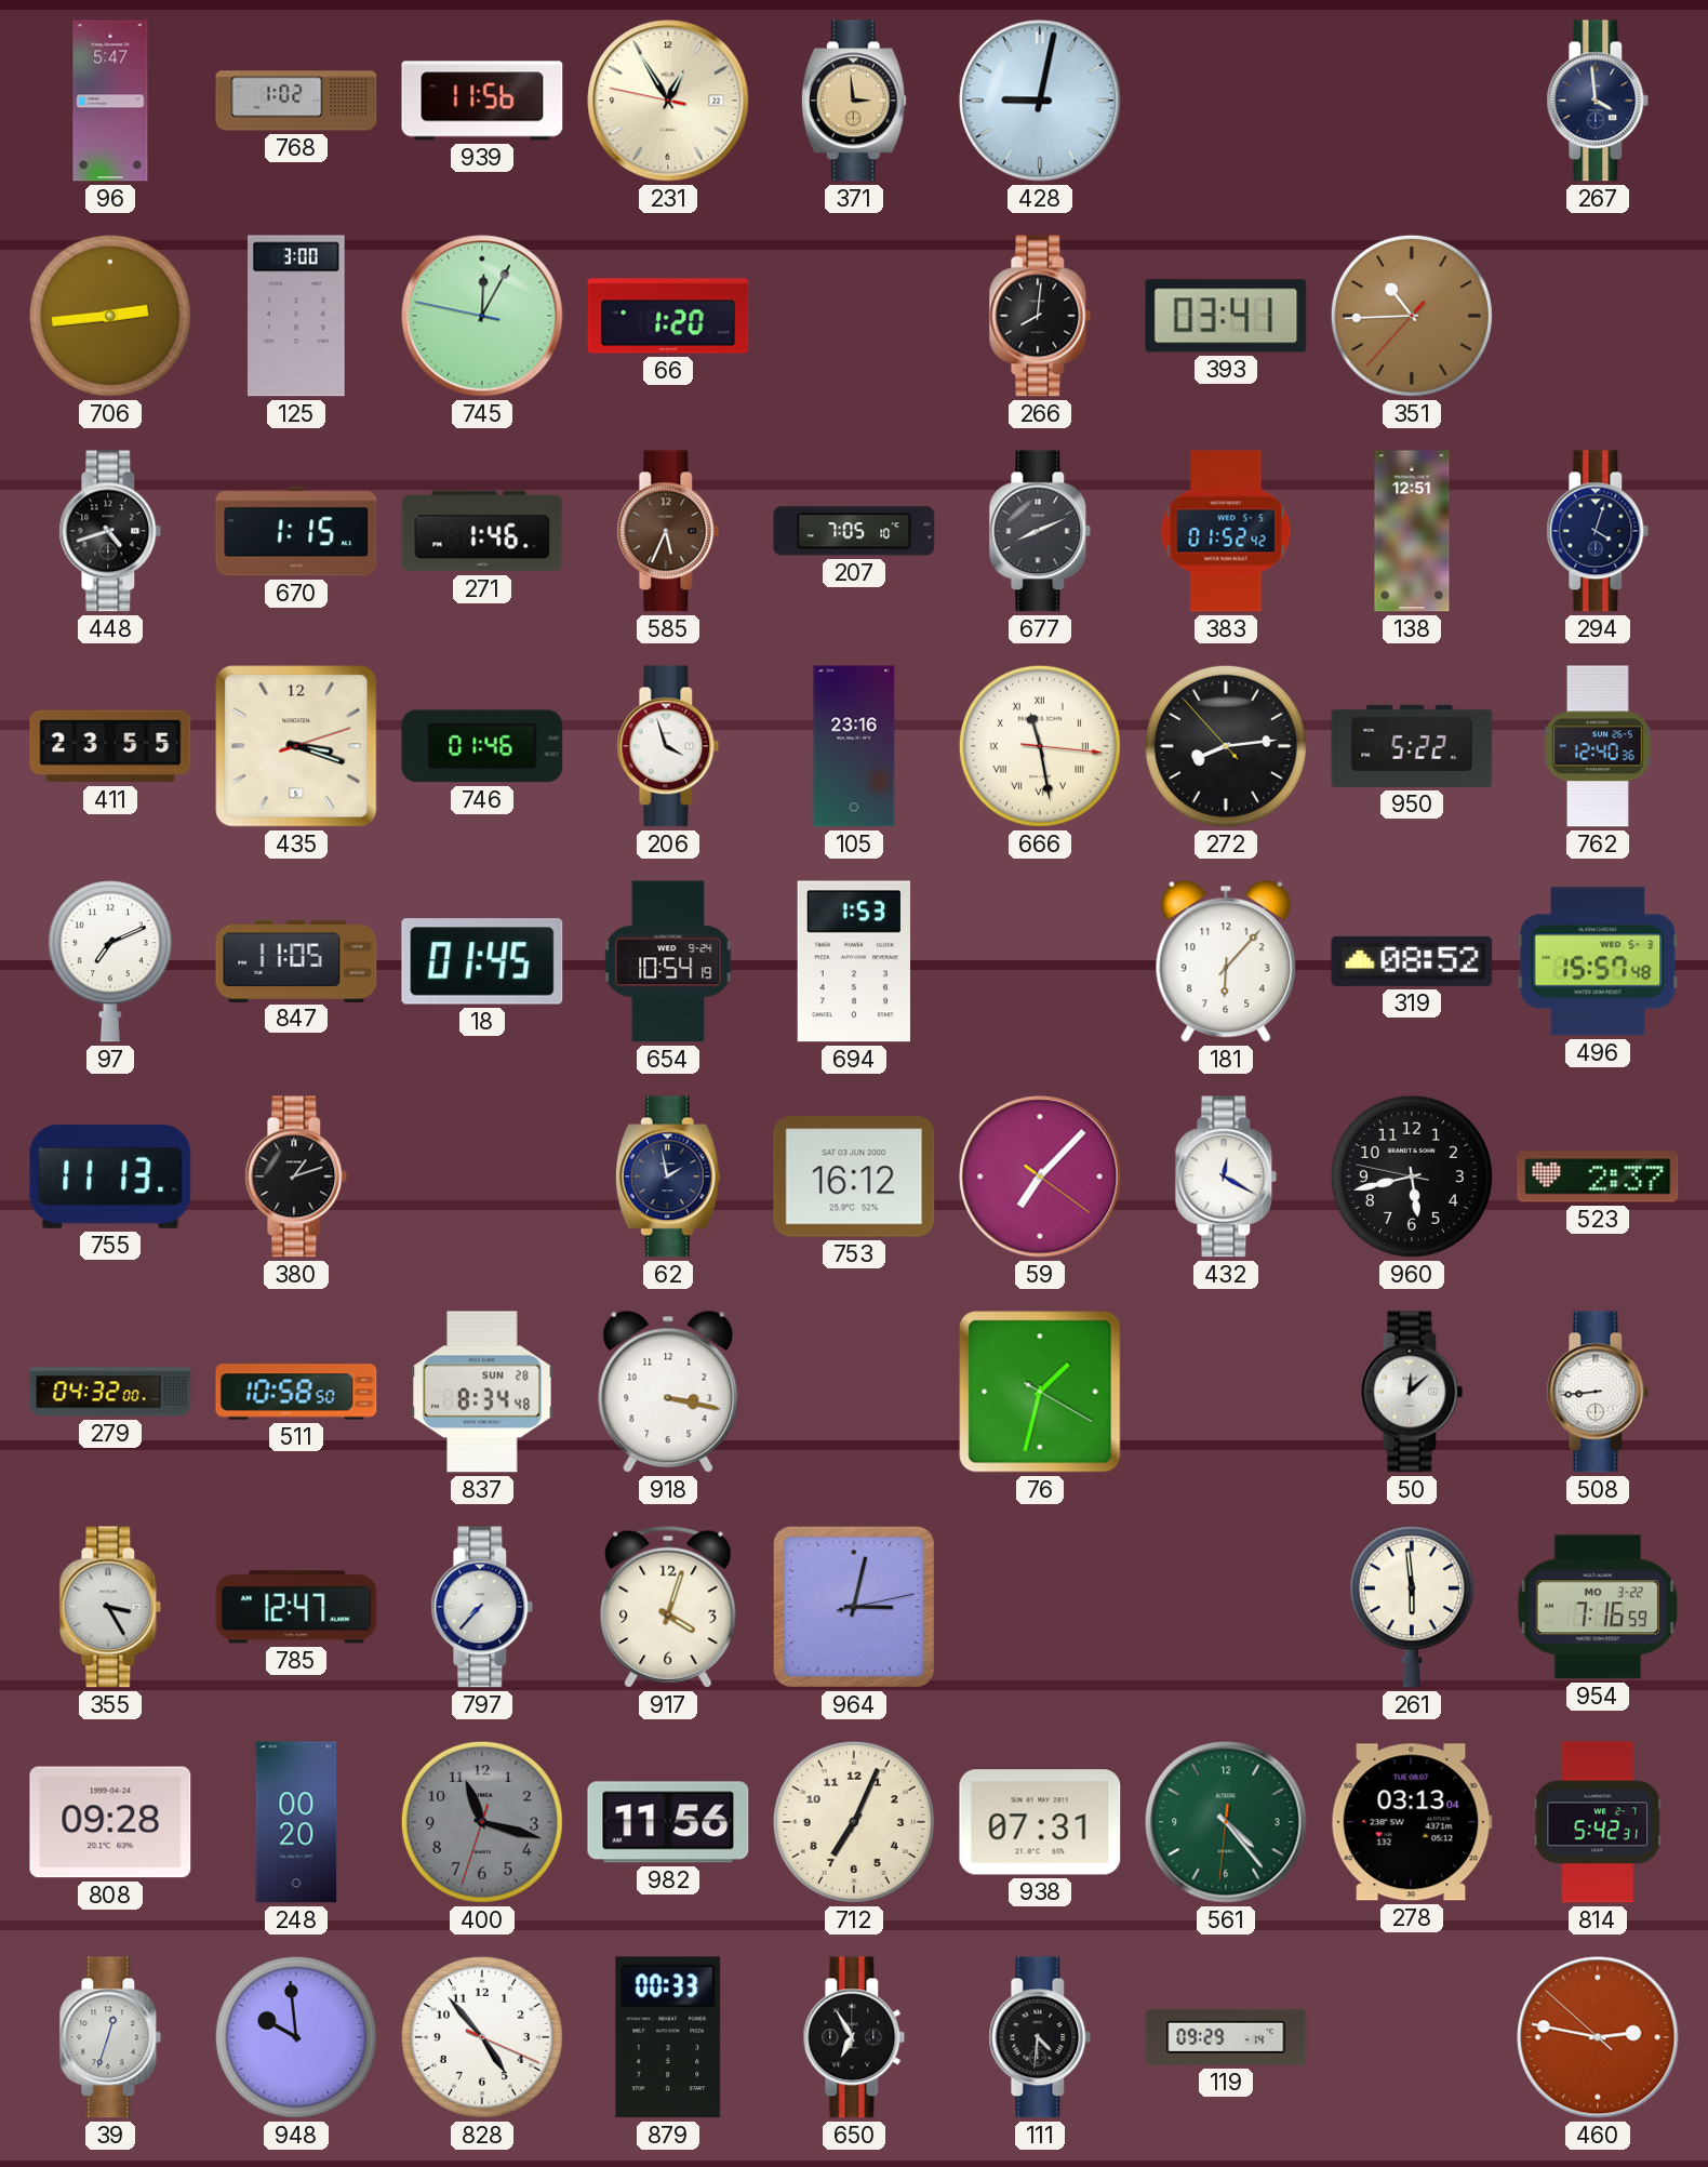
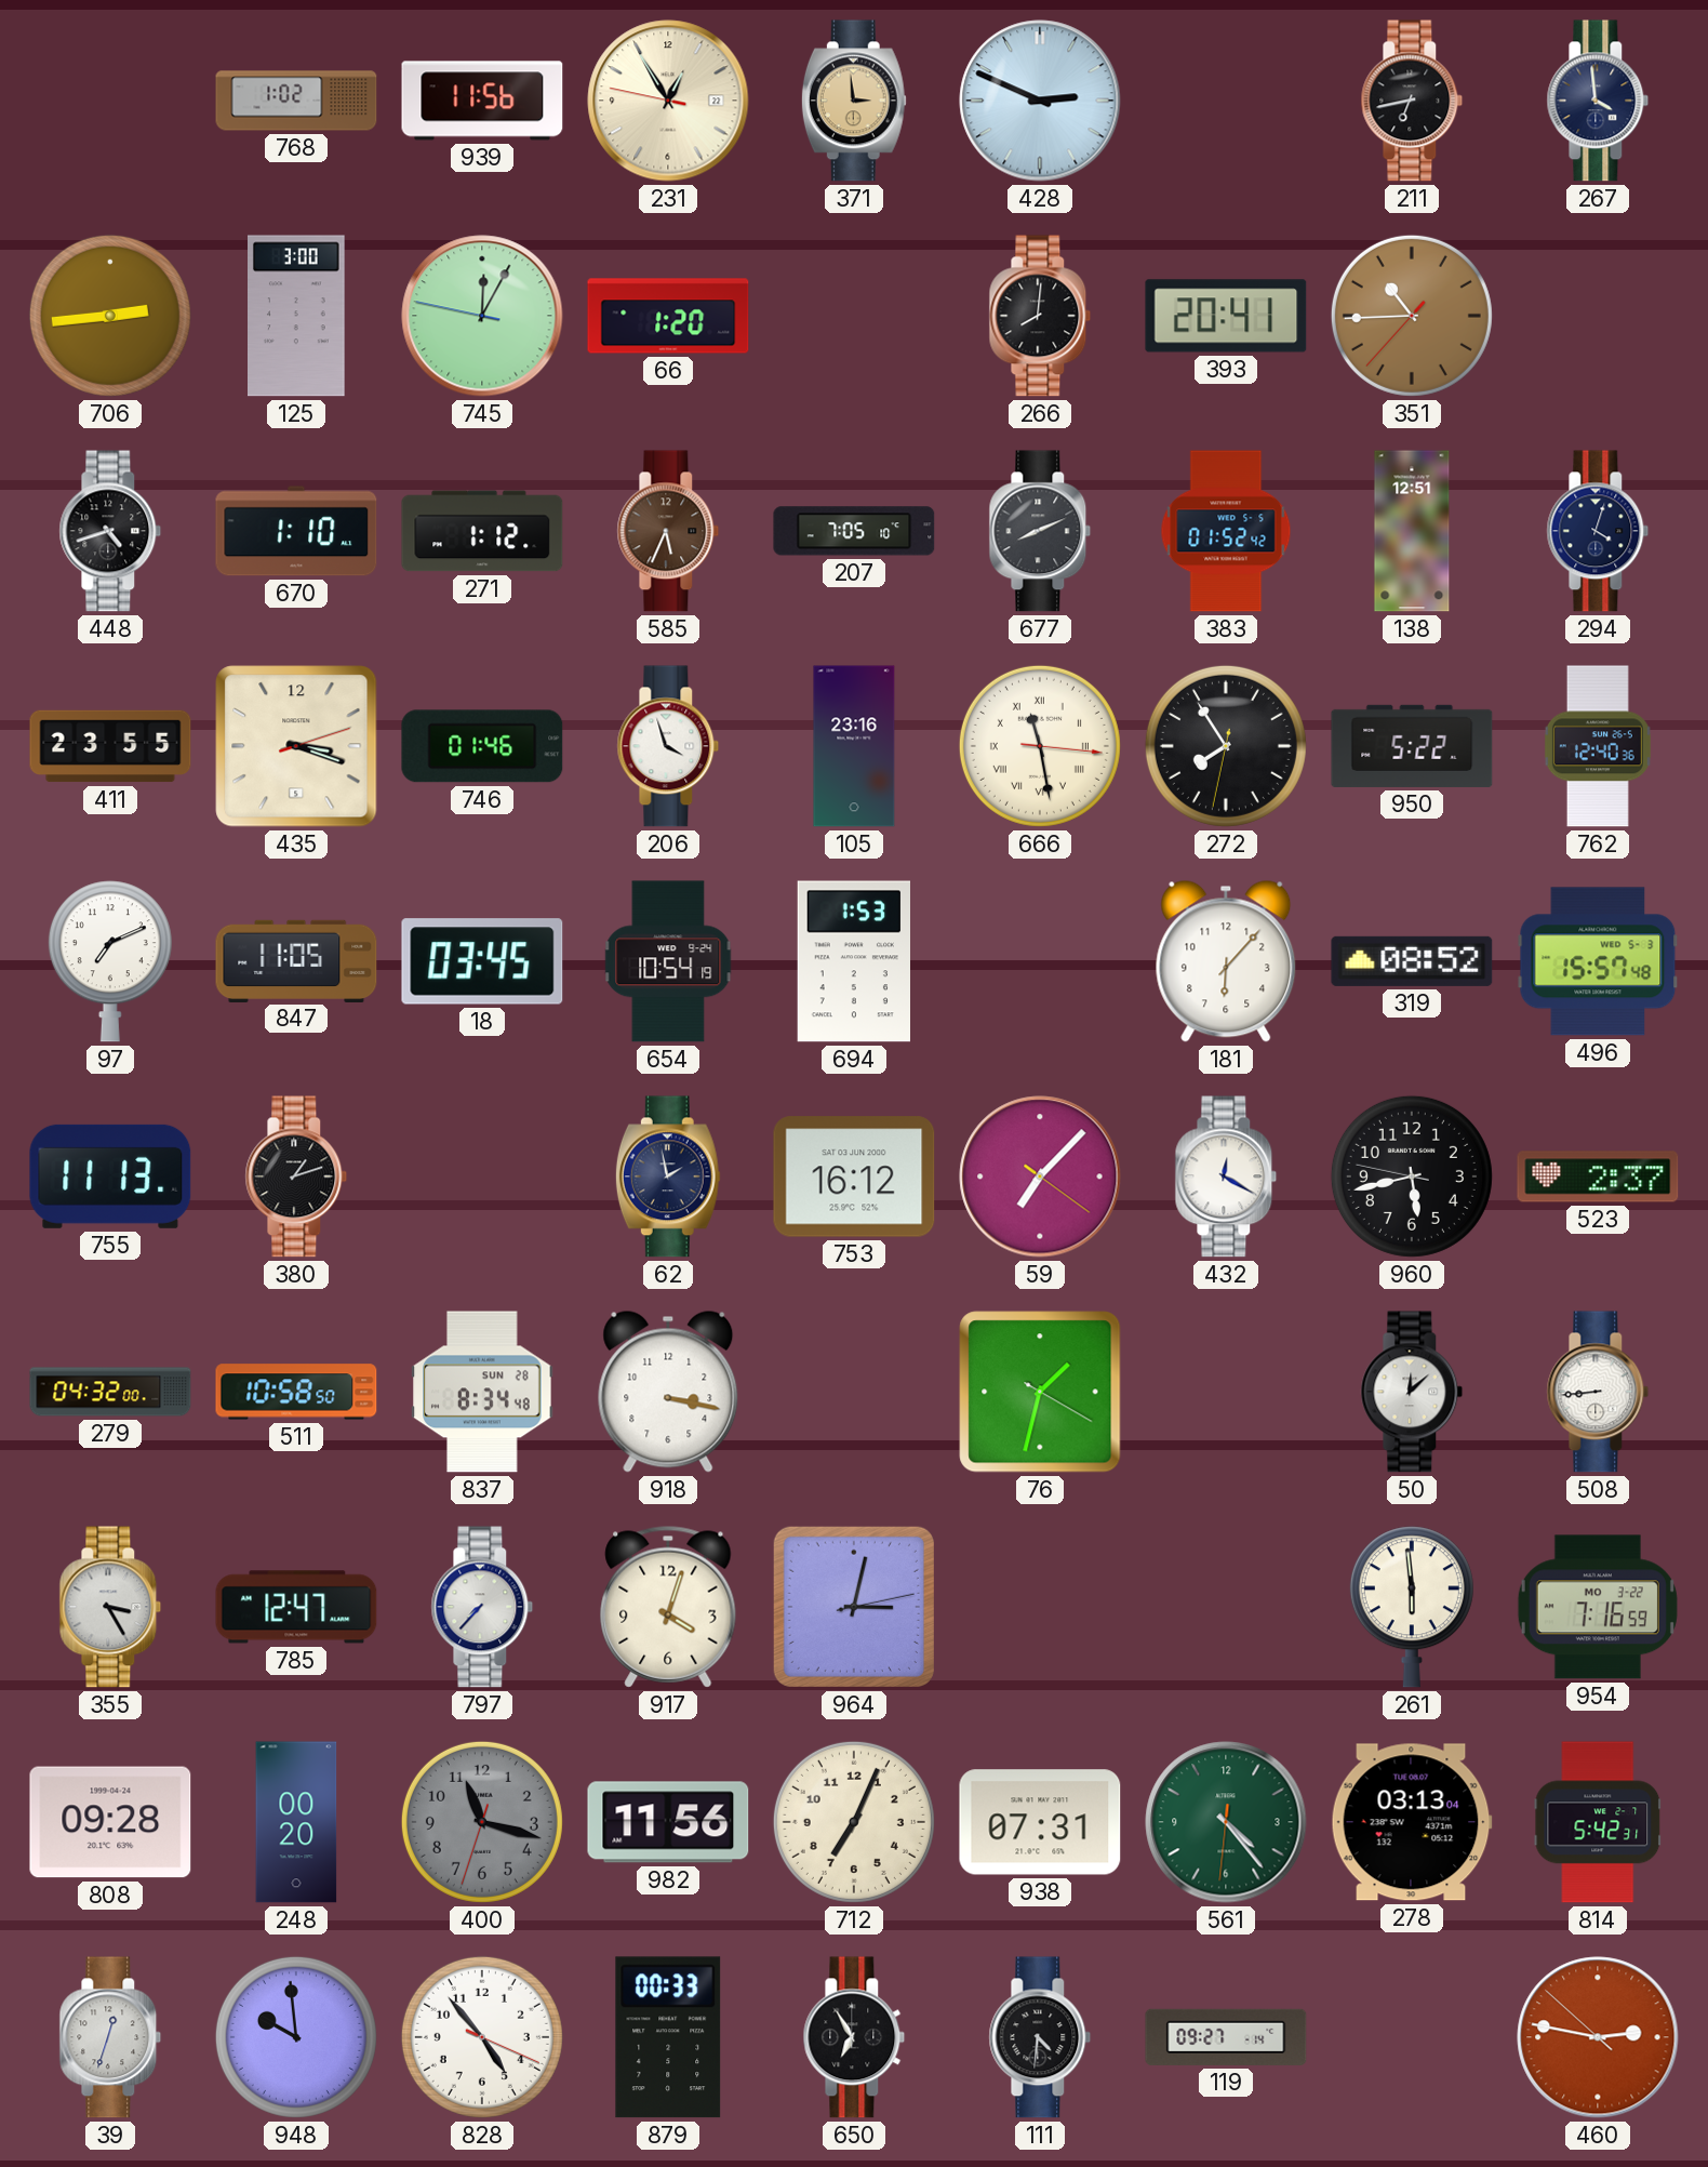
96: 5:47 -> none (110, 101)
428: 9:02 -> 2:49 (1040, 101)
211: none -> 6:43 (1412, 101)
393: 03:41 -> 20:41 (1226, 316)
670: 1:15 -> 1:10 (296, 531)
271: 1:46 -> 1:12 (482, 531)
272: 8:13 -> 7:54 (1226, 746)
18: 01:45 -> 03:45 (482, 961)
119: 09:29 -> 09:27 (1226, 2037)
